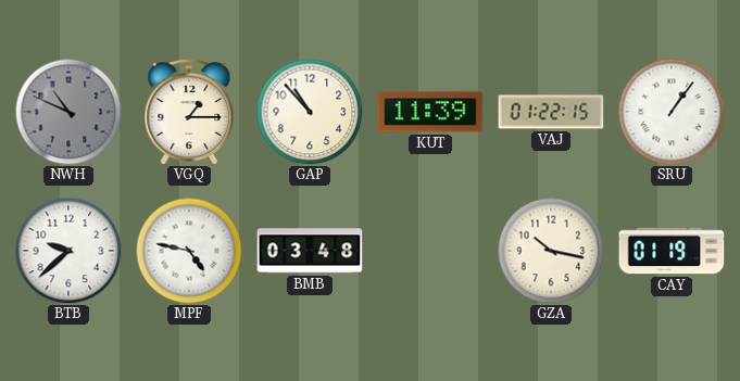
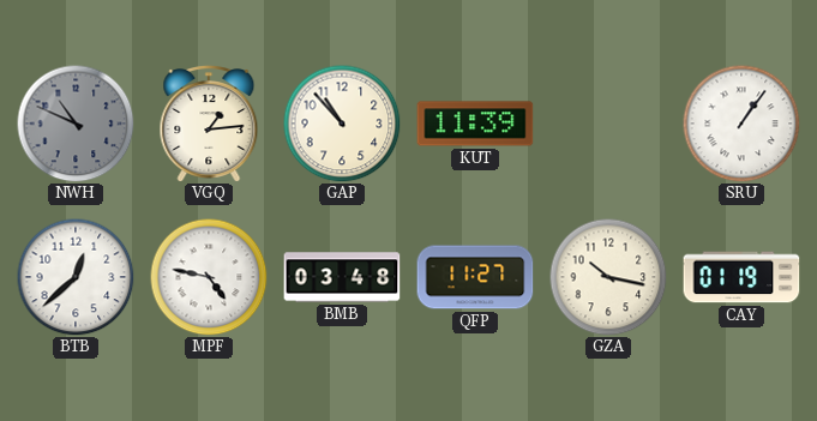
VGQ: 1:15 -> 1:14 (209, 125)
VAJ: 01:22 -> none (551, 112)
BTB: 9:38 -> 12:38 (76, 277)
QFP: none -> 11:27 (475, 277)
